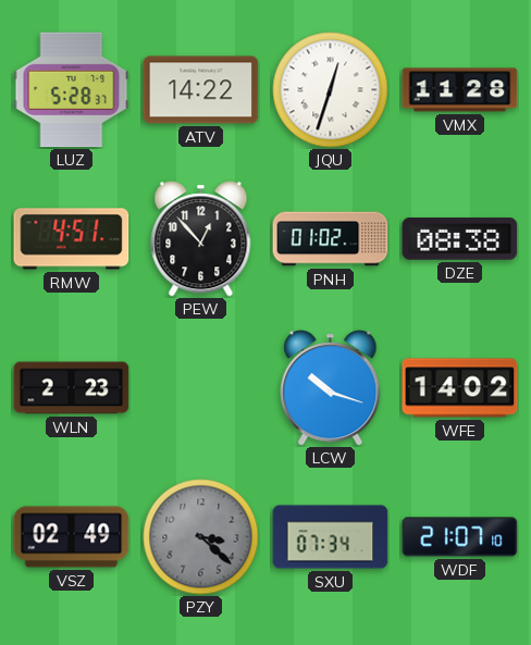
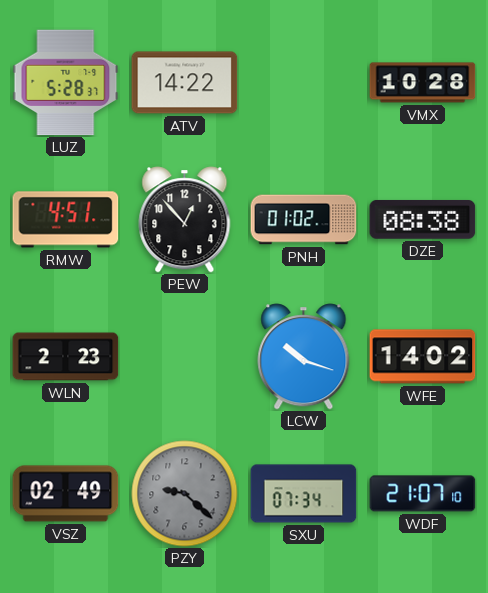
JQU: 12:33 -> none (331, 90)
VMX: 11:28 -> 10:28 (423, 83)
PZY: 3:22 -> 9:22 (185, 494)
